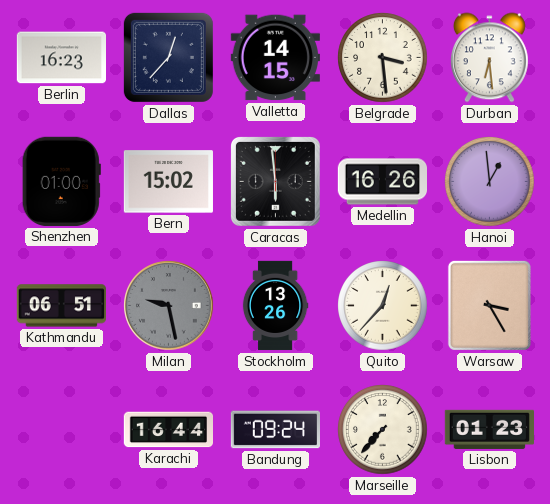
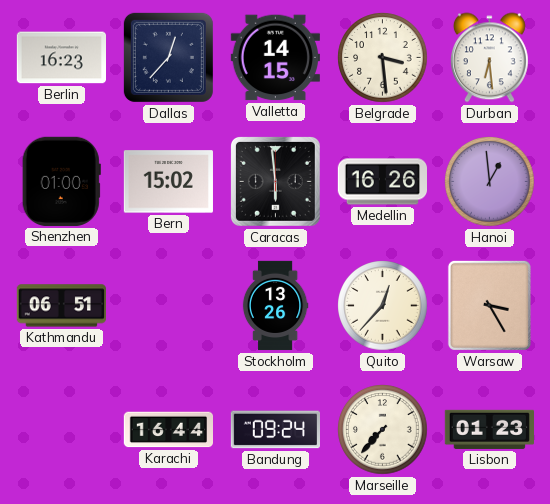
Milan: 9:28 -> none (169, 306)
